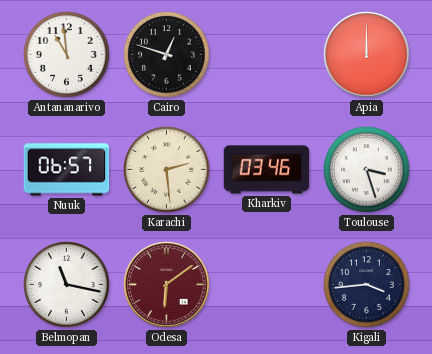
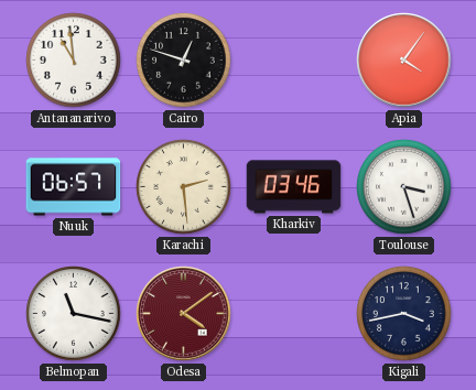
Apia: 12:00 -> 4:06 (404, 61)
Odesa: 6:09 -> 4:09 (184, 314)
Kigali: 3:44 -> 3:43 (404, 314)
